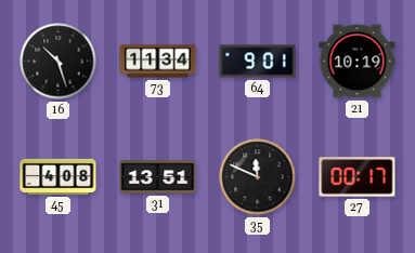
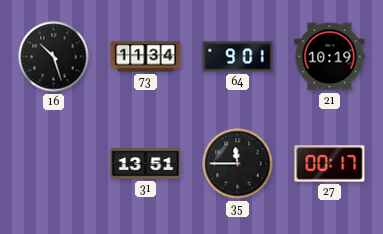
45: 4:08 -> none (59, 176)
35: 11:49 -> 11:45 (238, 164)
